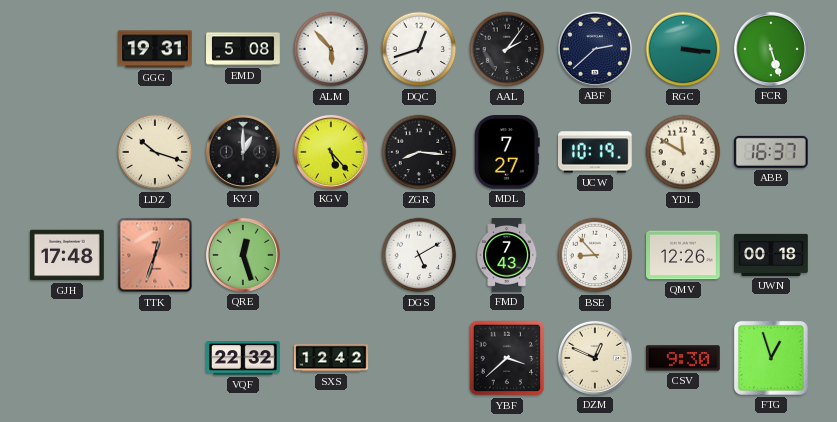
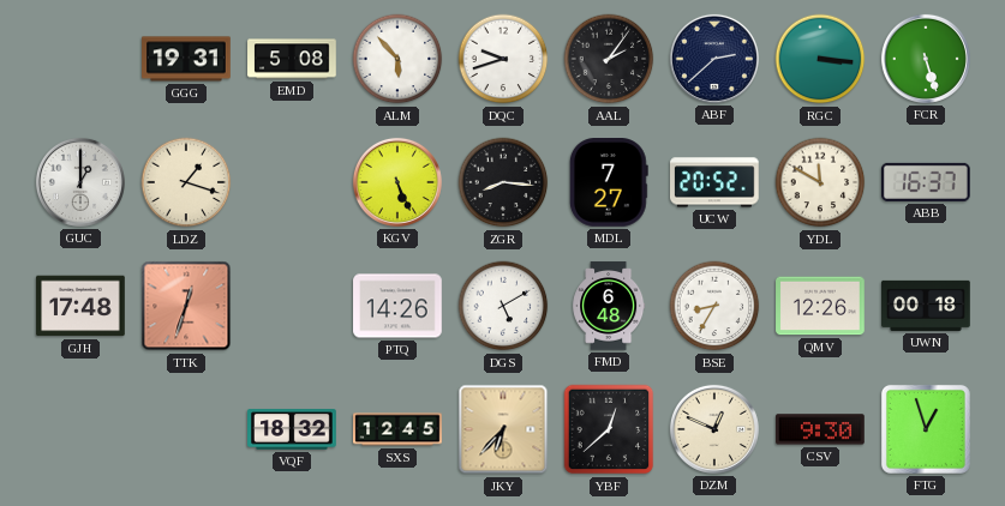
DQC: 12:42 -> 9:42 (503, 59)
GUC: none -> 1:00 (80, 182)
LDZ: 10:18 -> 1:18 (186, 182)
KYJ: 1:00 -> none (243, 152)
KGV: 5:23 -> 5:26 (397, 182)
UCW: 10:19 -> 20:52 (716, 182)
QRE: 12:27 -> none (243, 255)
PTQ: none -> 14:26 (397, 306)
FMD: 7:43 -> 6:48 (609, 306)
BSE: 8:53 -> 8:35 (714, 306)
VQF: 22:32 -> 18:32 (292, 429)
SXS: 12:42 -> 12:45 (397, 429)
JKY: none -> 6:37 (503, 429)
YBF: 3:38 -> 12:38 (609, 429)
